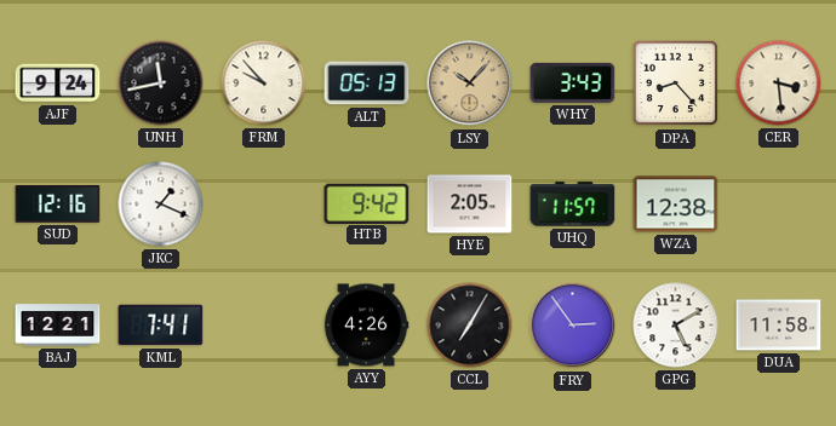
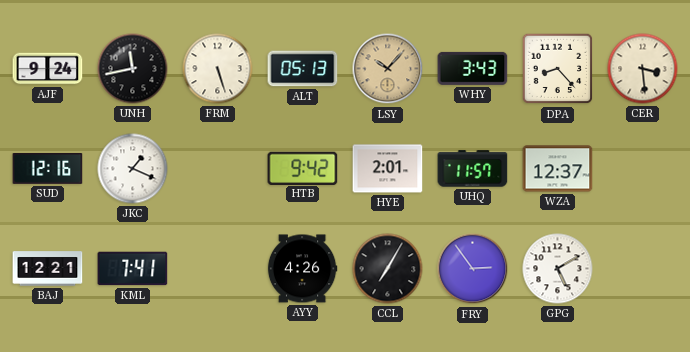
FRM: 9:53 -> 5:27 (218, 69)
HYE: 2:05 -> 2:01 (388, 169)
WZA: 12:38 -> 12:37 (558, 169)
DUA: 11:58 -> none (779, 326)
